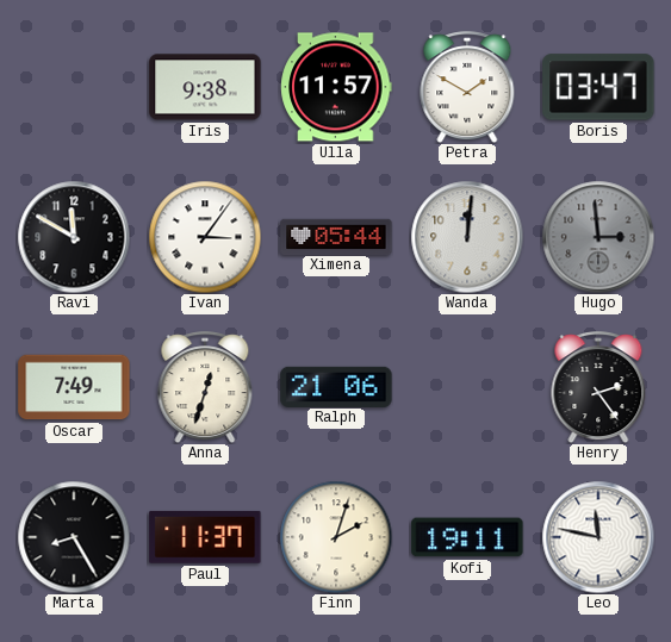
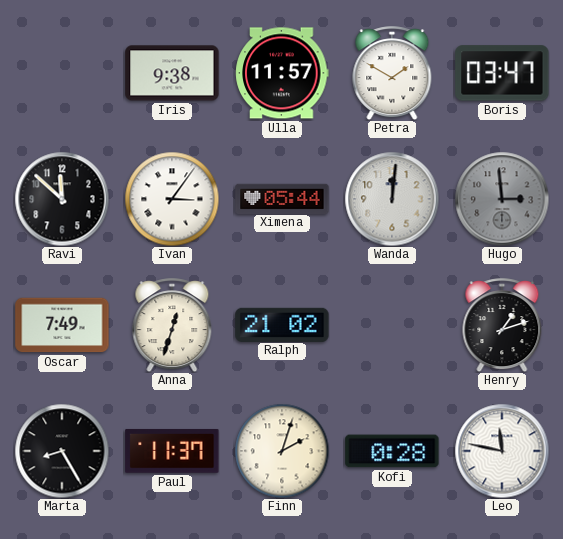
Ravi: 11:50 -> 11:52 (62, 199)
Ralph: 21:06 -> 21:02 (282, 324)
Henry: 2:24 -> 1:12 (502, 325)
Kofi: 19:11 -> 0:28 (392, 451)
